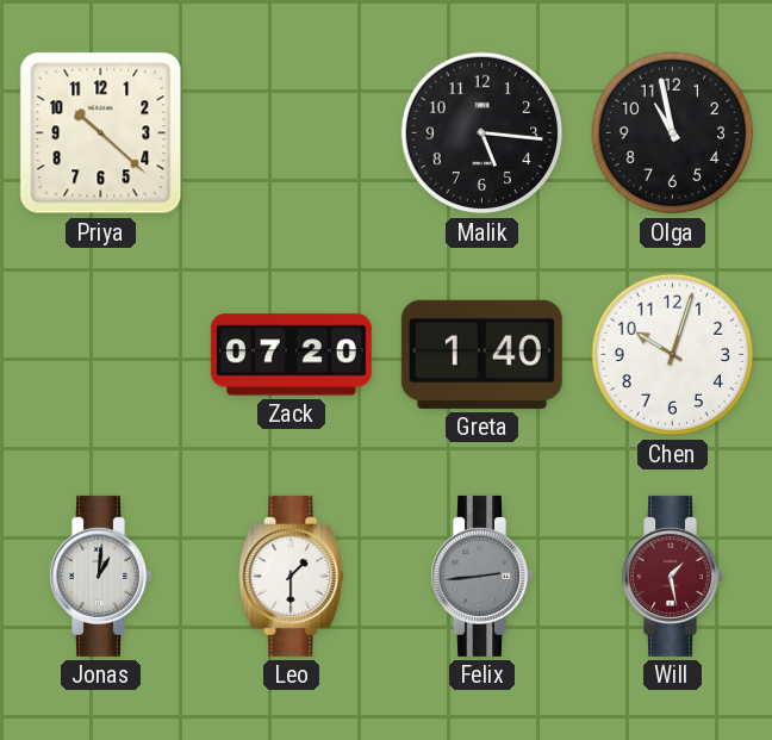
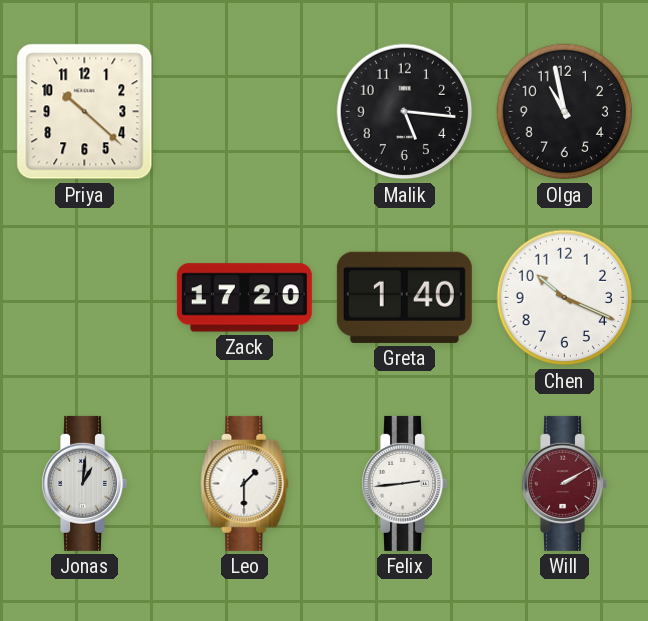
Zack: 07:20 -> 17:20 (244, 298)
Chen: 10:03 -> 10:19 (565, 298)
Felix dial: grey -> white (404, 483)
Will: 1:28 -> 2:10 (564, 483)
